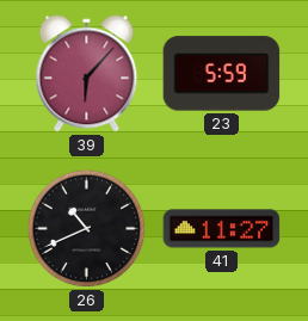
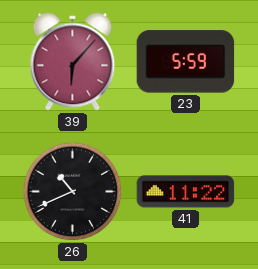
41: 11:27 -> 11:22 (186, 192)
